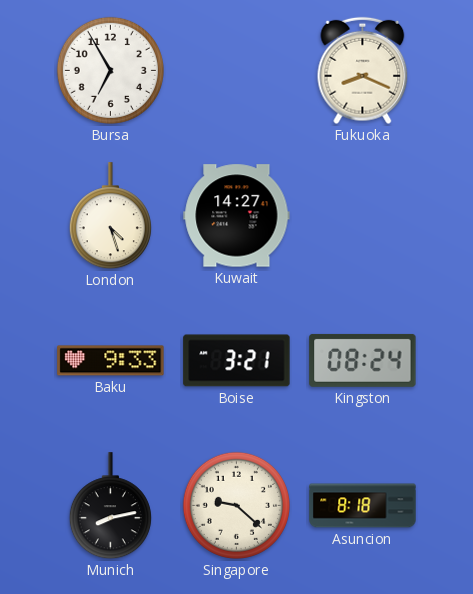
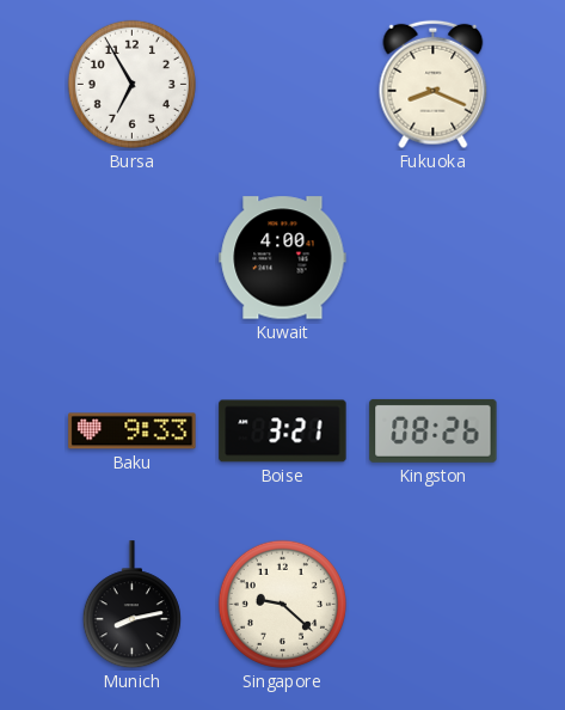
London: 4:27 -> none (110, 216)
Kuwait: 14:27 -> 4:00 (283, 258)
Kingston: 08:24 -> 08:26 (434, 430)
Asuncion: 8:18 -> none (363, 506)
